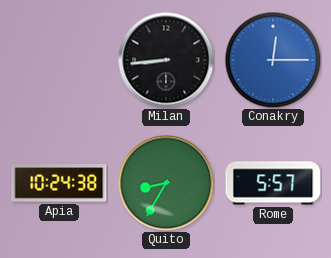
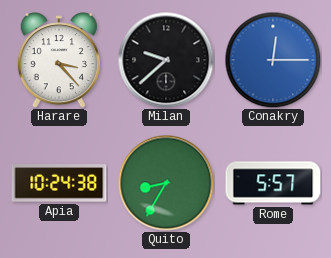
Harare: none -> 3:23 (59, 60)
Milan: 8:44 -> 9:38 (166, 60)
